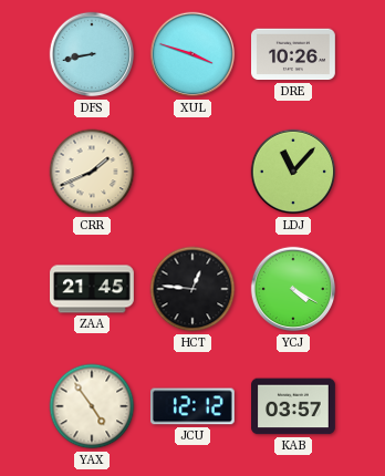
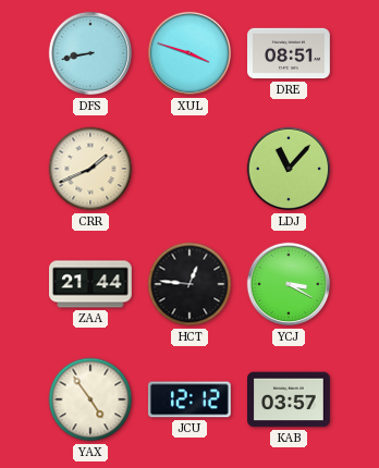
DRE: 10:26 -> 08:51 (290, 53)
ZAA: 21:45 -> 21:44 (91, 284)
YCJ: 4:20 -> 3:20 (289, 284)
